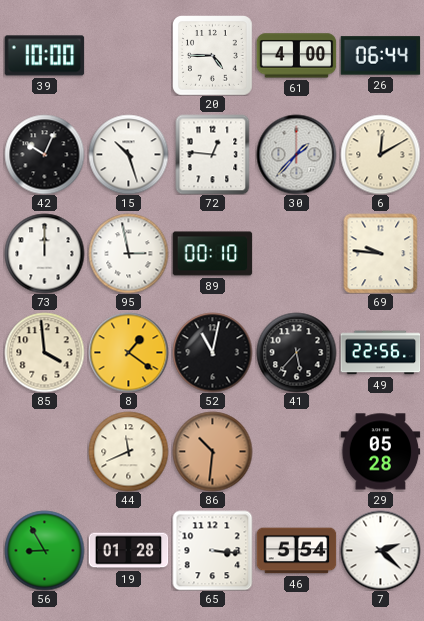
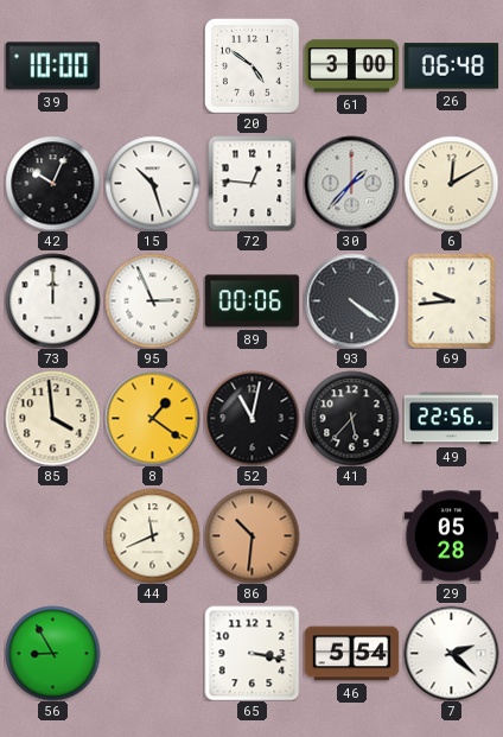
20: 4:45 -> 4:51 (253, 66)
61: 4:00 -> 3:00 (351, 66)
26: 06:44 -> 06:48 (451, 66)
95: 2:58 -> 2:56 (152, 300)
89: 00:10 -> 00:06 (251, 301)
93: none -> 4:21 (351, 300)
69: 9:46 -> 9:44 (452, 300)
19: 01:28 -> none (128, 551)
65: 3:16 -> 3:17 (251, 653)
